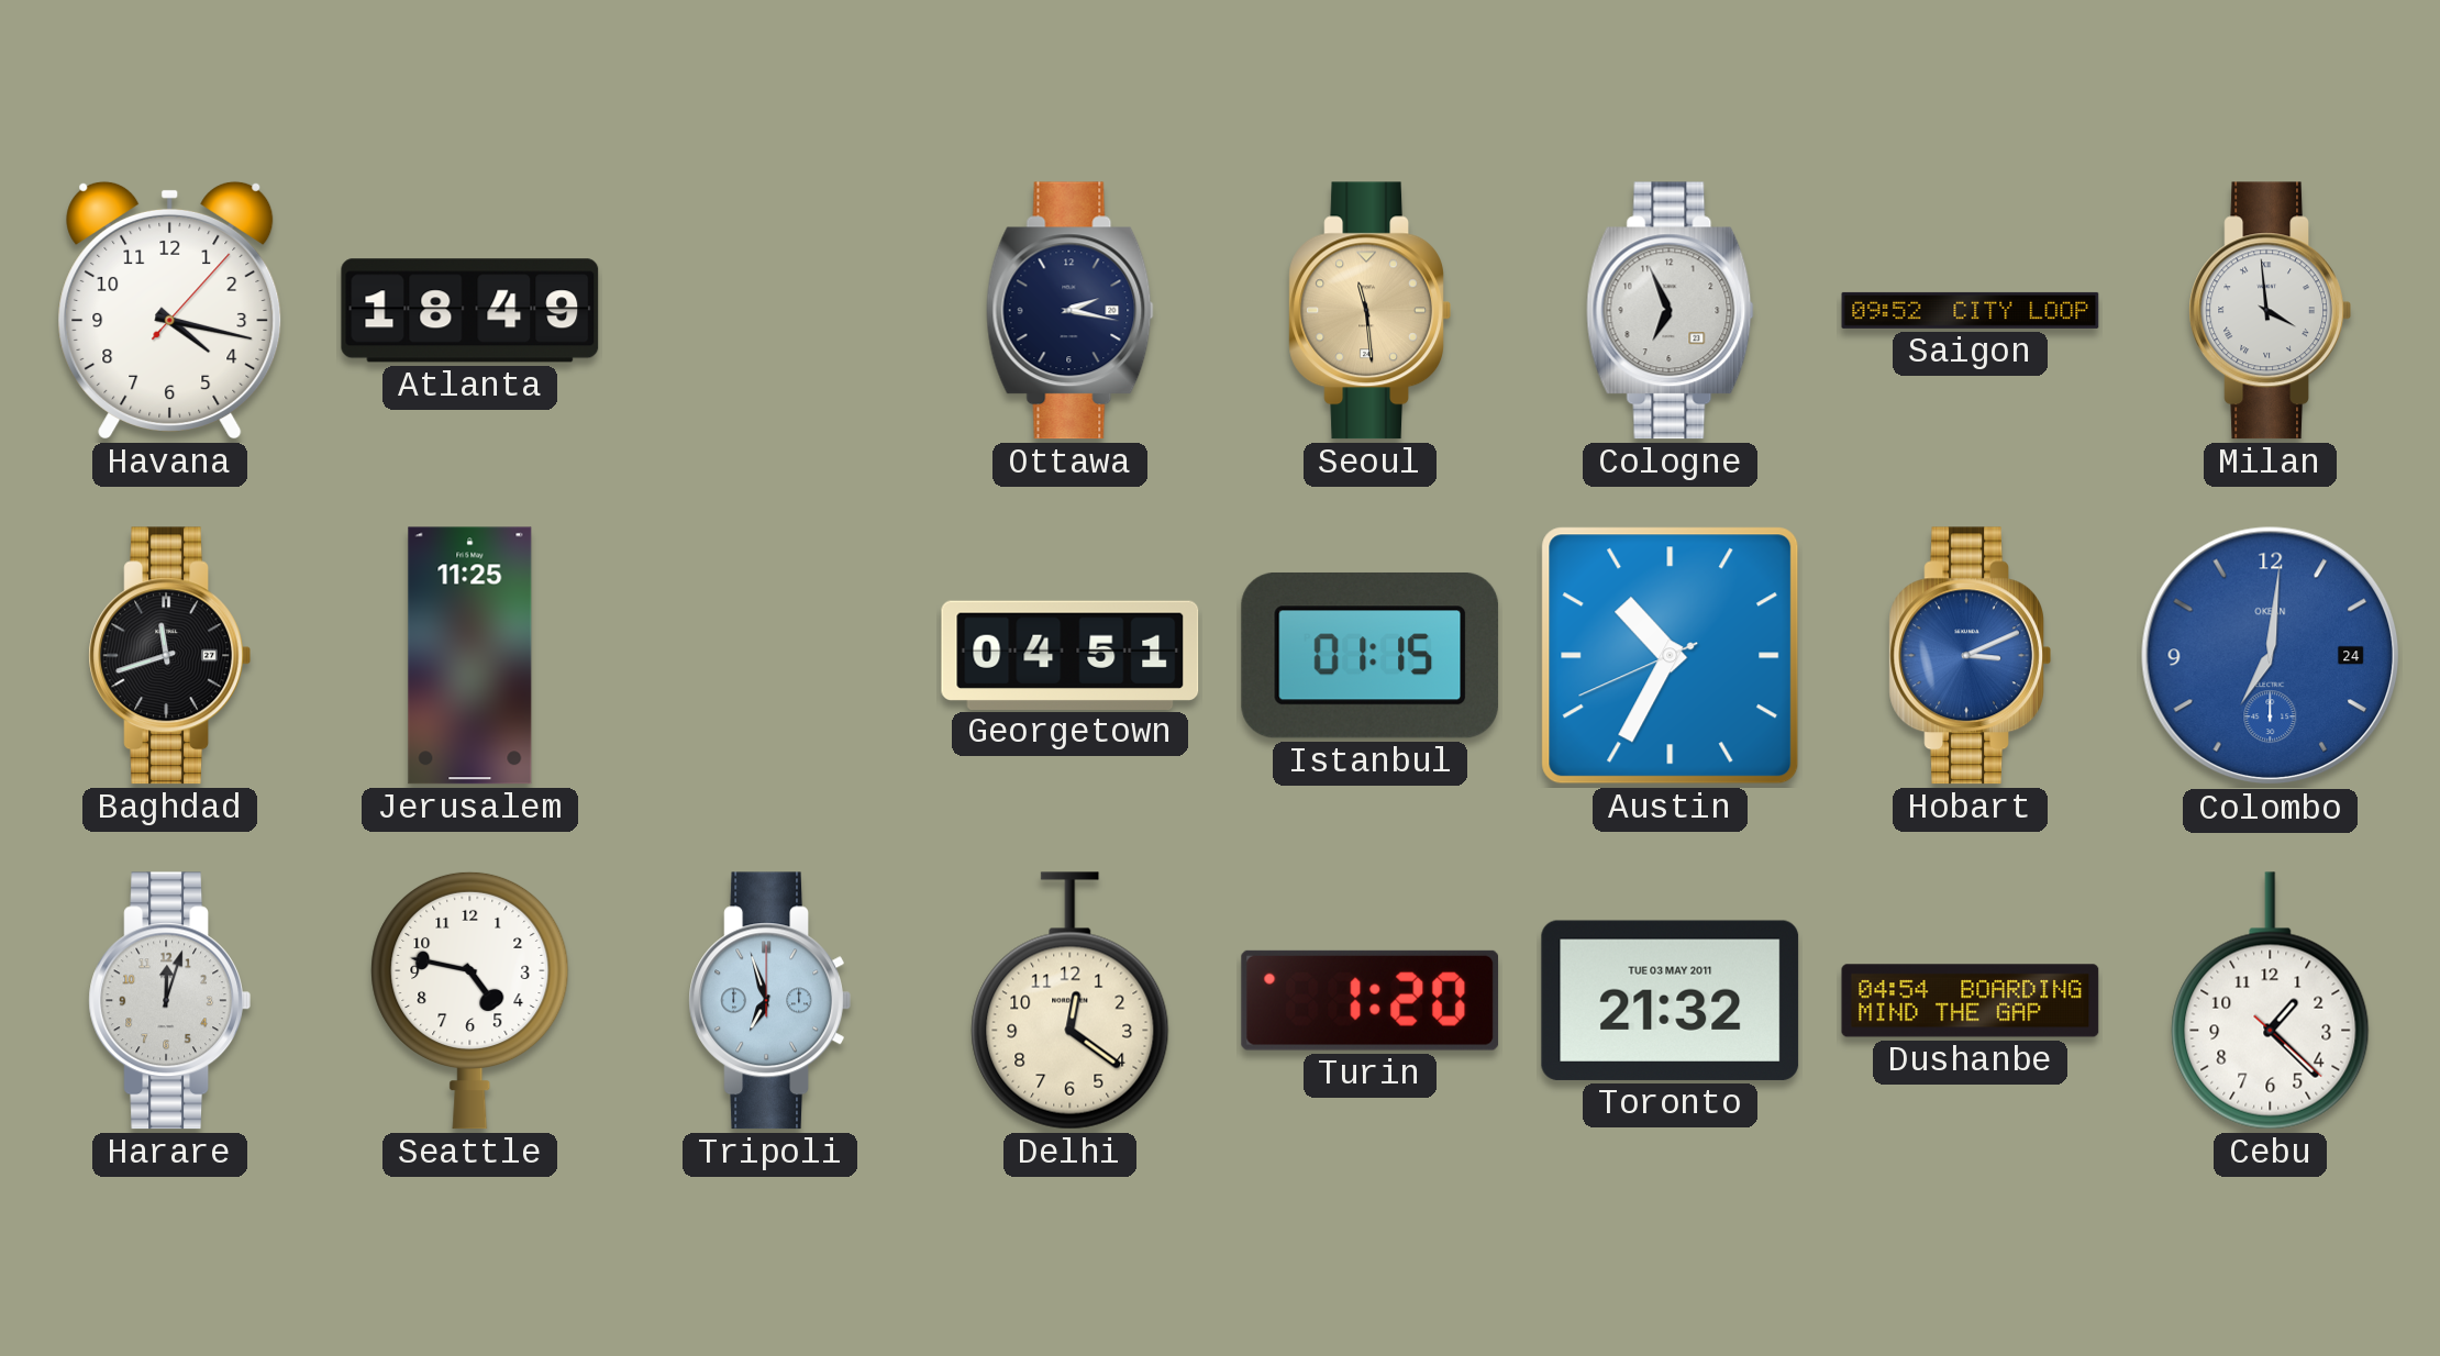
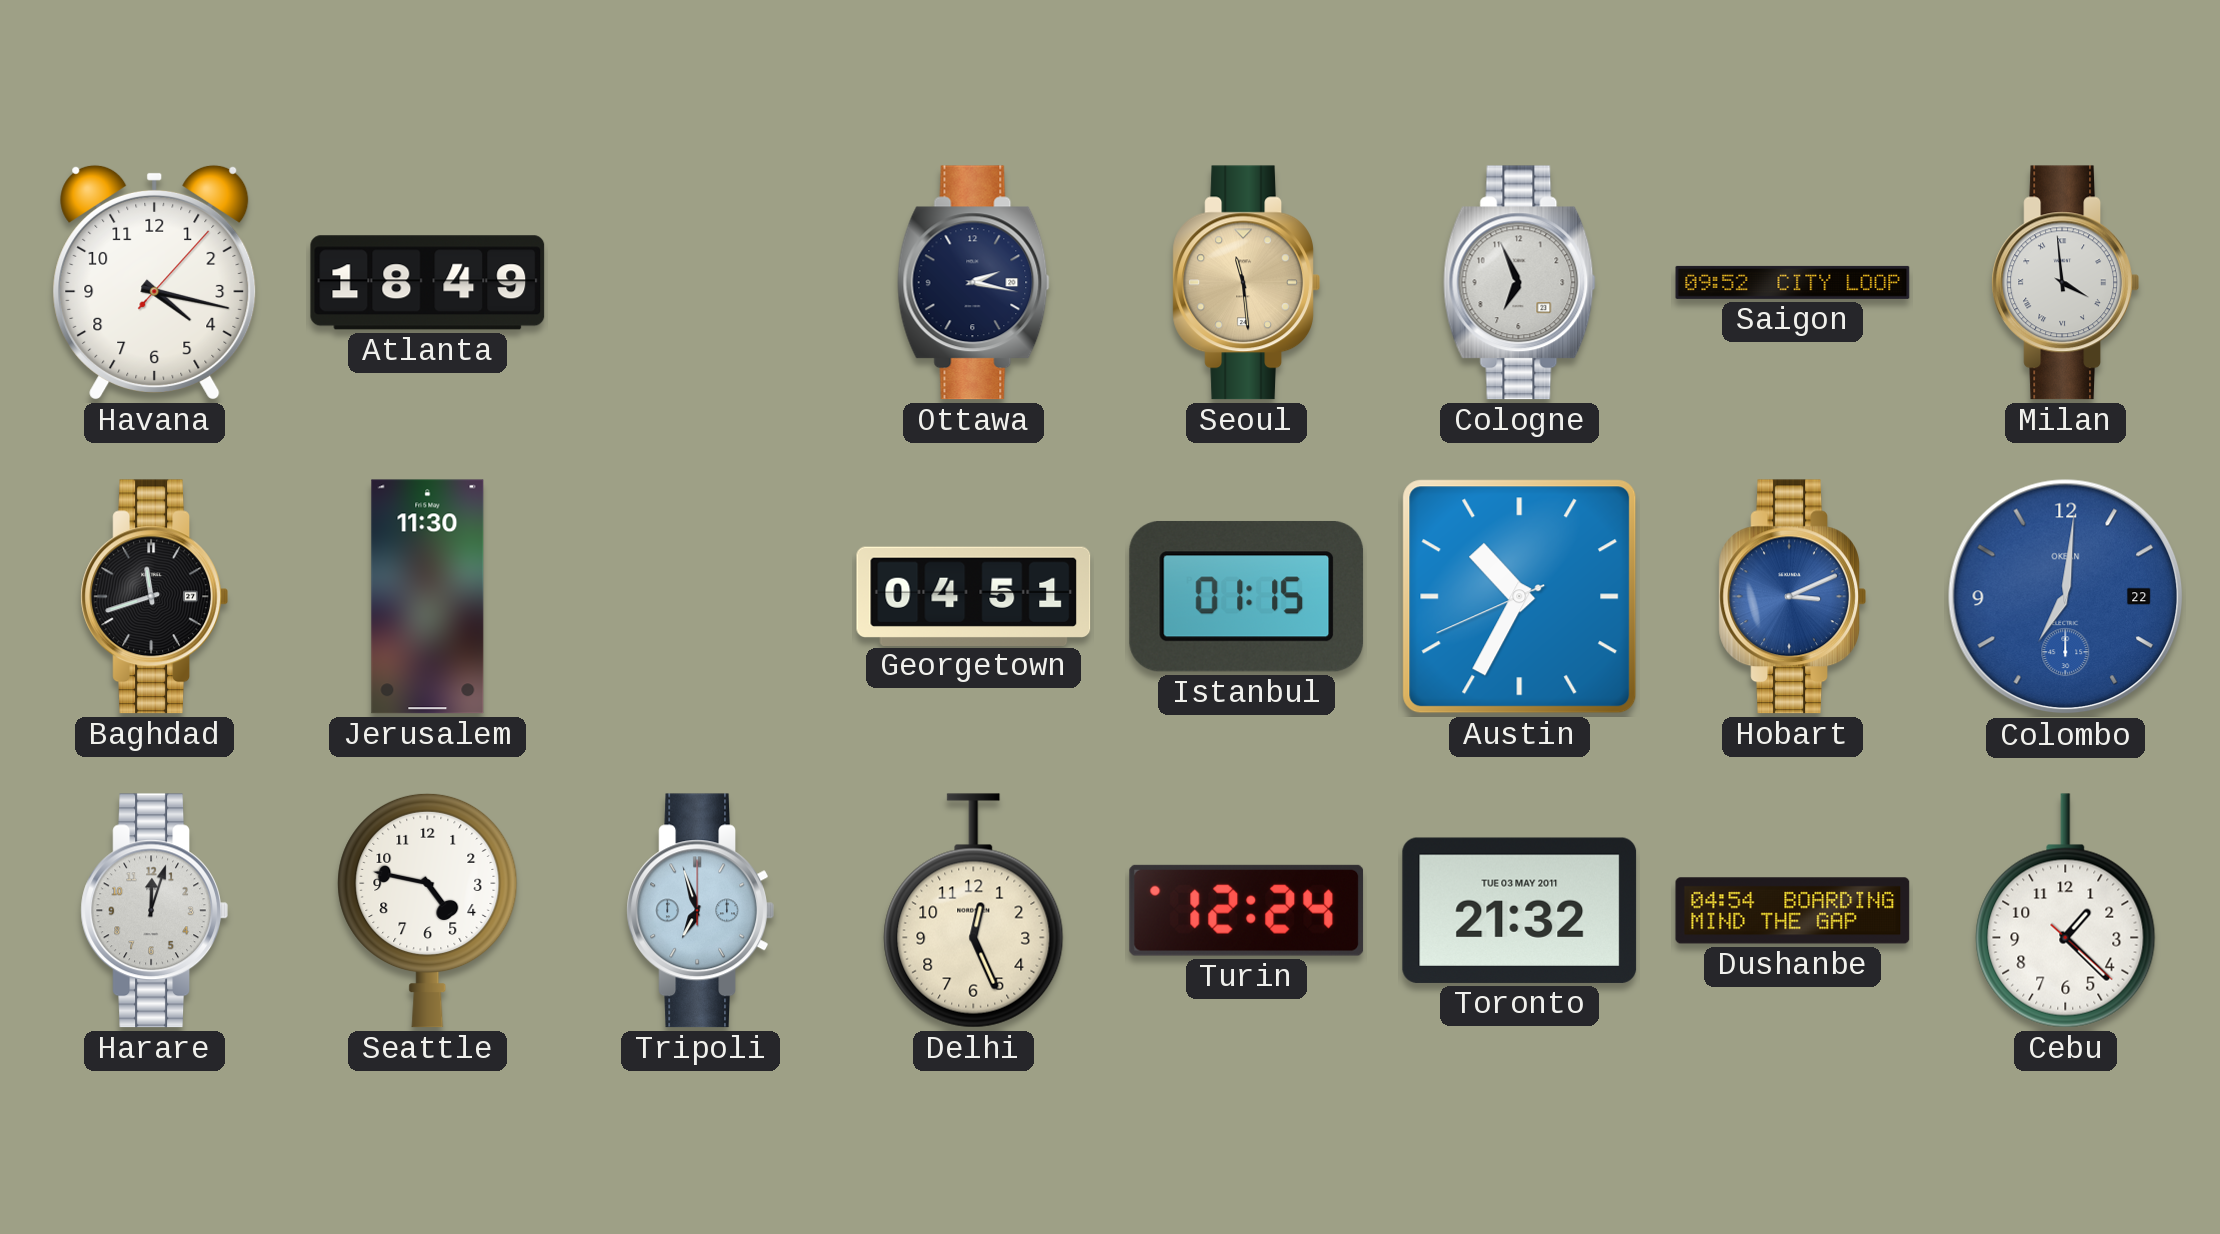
Jerusalem: 11:25 -> 11:30 (428, 597)
Colombo date: 24 -> 22 (2066, 597)
Delhi: 12:21 -> 12:26 (974, 911)
Turin: 1:20 -> 12:24 (1247, 910)
